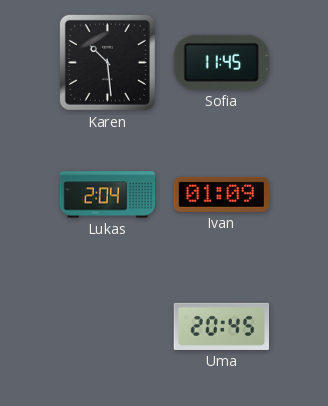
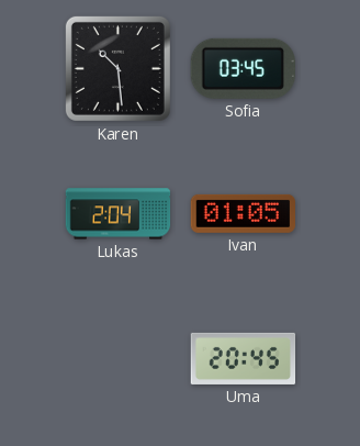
Sofia: 11:45 -> 03:45 (243, 68)
Ivan: 01:09 -> 01:05 (244, 213)
